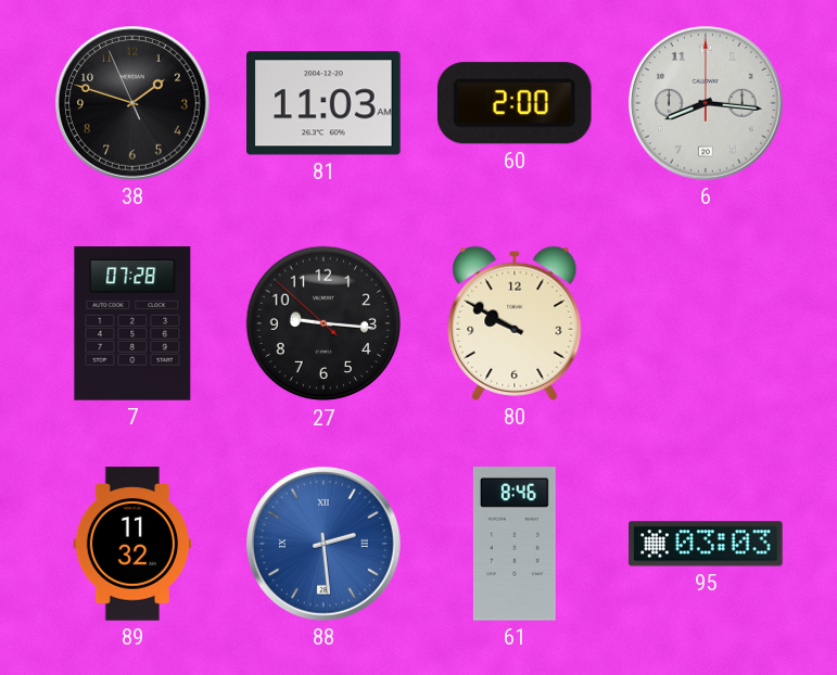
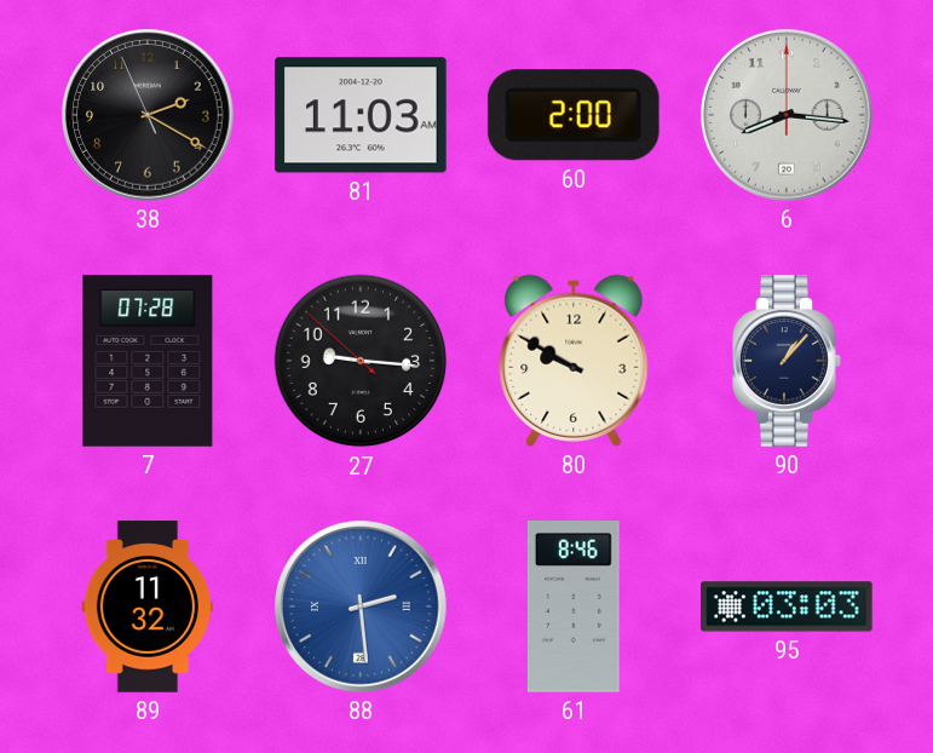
38: 1:47 -> 2:19 (148, 115)
90: none -> 1:07 (787, 361)
